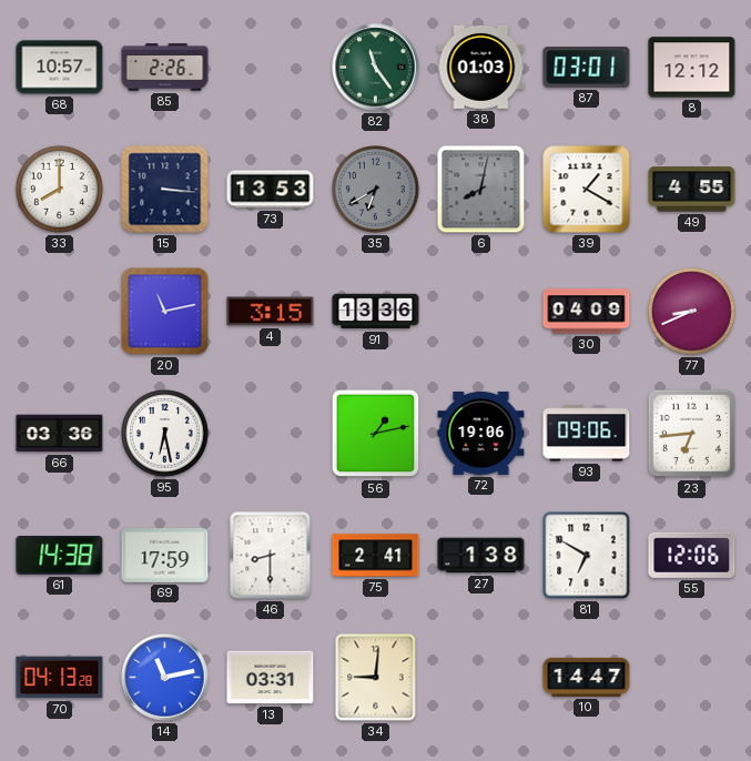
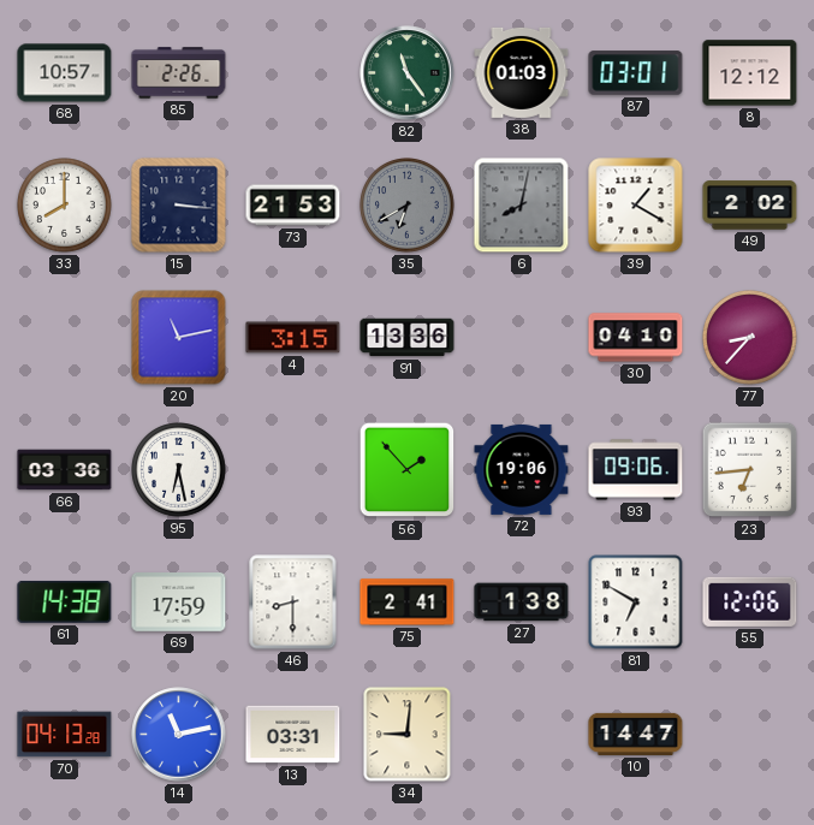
73: 13:53 -> 21:53 (293, 206)
49: 4:55 -> 2:02 (750, 206)
30: 04:09 -> 04:10 (636, 338)
77: 8:41 -> 8:37 (750, 338)
56: 1:13 -> 1:53 (408, 470)
